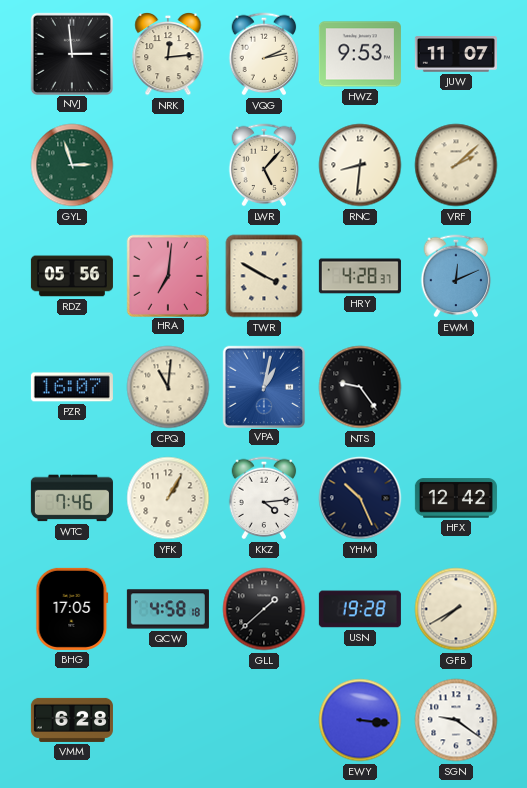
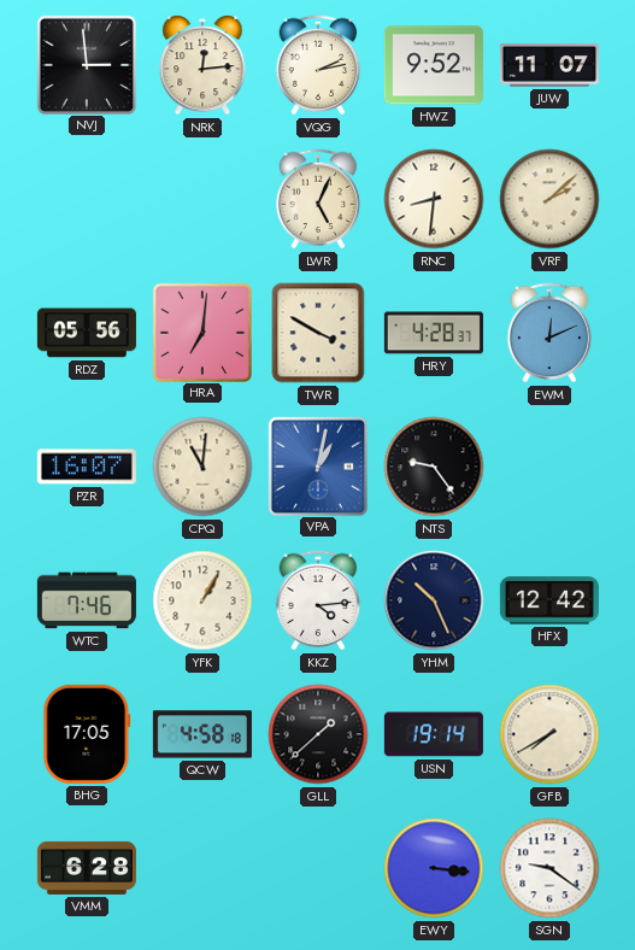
HWZ: 9:53 -> 9:52 (434, 65)
GYL: 2:57 -> none (72, 165)
LWR: 5:07 -> 5:04 (318, 199)
USN: 19:28 -> 19:14 (434, 734)
